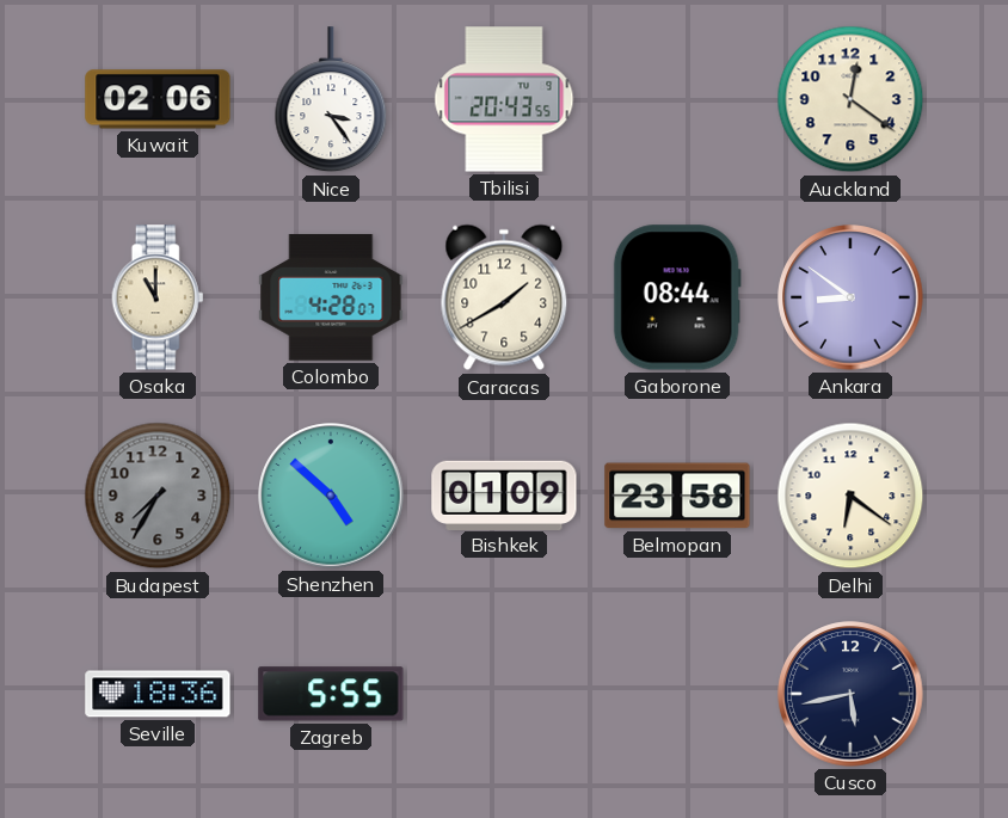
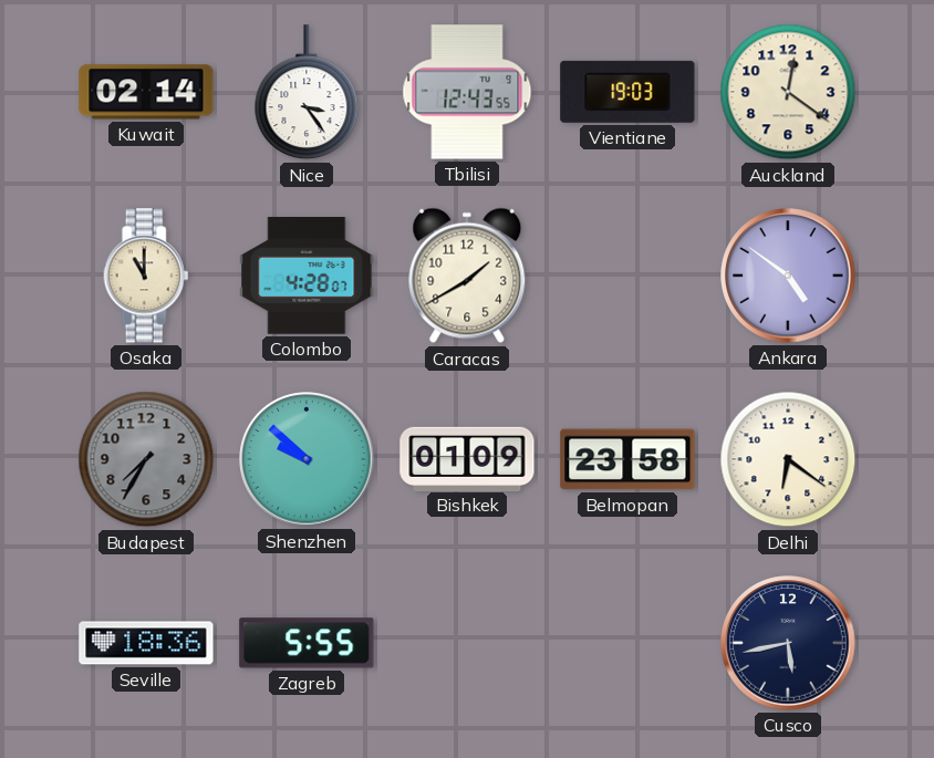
Kuwait: 02:06 -> 02:14 (146, 92)
Tbilisi: 20:43 -> 12:43 (467, 92)
Vientiane: none -> 19:03 (627, 92)
Gaborone: 08:44 -> none (677, 297)
Ankara: 8:51 -> 4:51 (788, 276)
Shenzhen: 4:52 -> 9:52 (307, 459)
